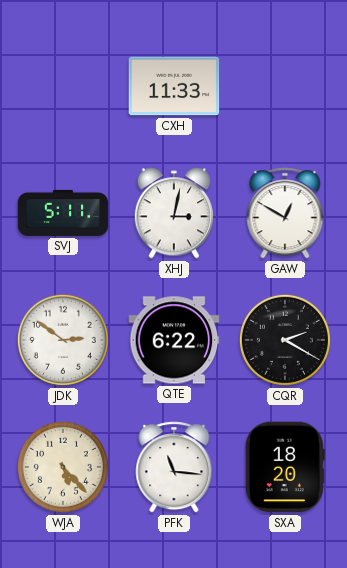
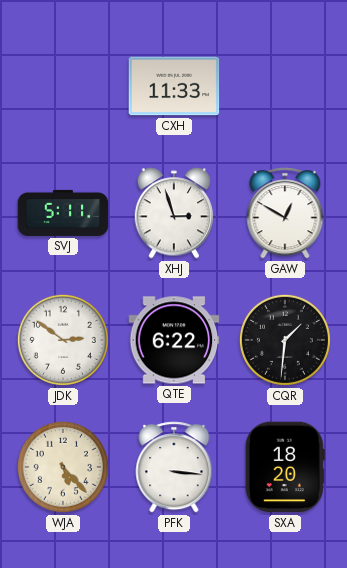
XHJ: 3:02 -> 2:57 (174, 213)
CQR: 2:20 -> 1:31 (285, 340)
PFK: 11:16 -> 3:16 (174, 467)
